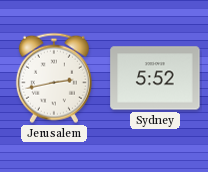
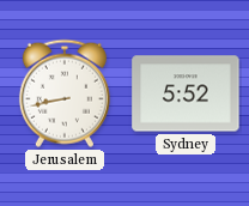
Jerusalem: 2:43 -> 8:43 (65, 93)
